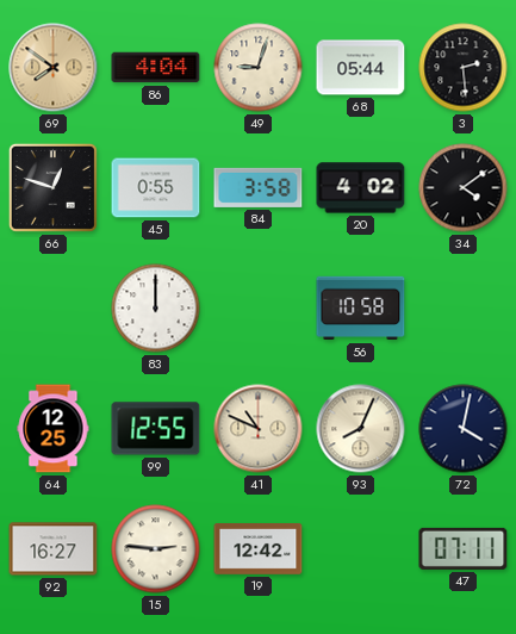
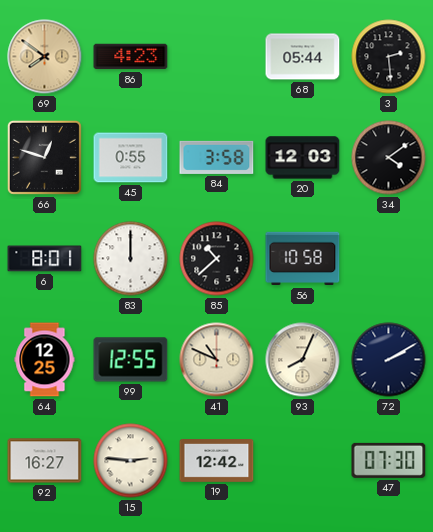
86: 4:04 -> 4:23 (131, 57)
49: 9:03 -> none (259, 68)
20: 4:02 -> 12:03 (303, 158)
6: none -> 8:01 (45, 259)
85: none -> 10:38 (217, 259)
72: 4:02 -> 2:10 (389, 360)
47: 07:11 -> 07:30 (389, 460)
